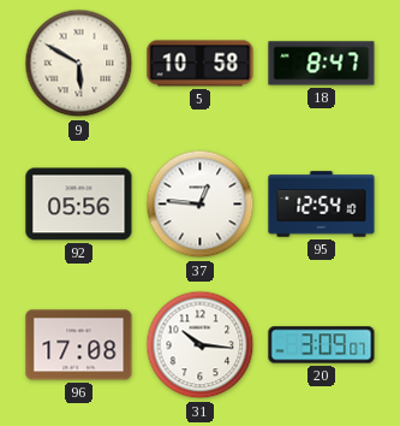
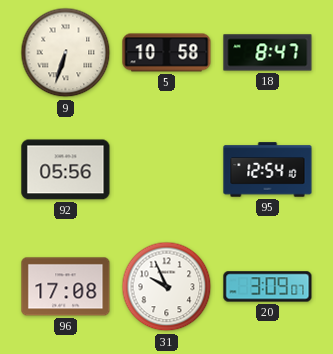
9: 5:50 -> 6:33 (66, 53)
37: 12:46 -> none (201, 205)
31: 10:16 -> 9:56 (167, 287)
